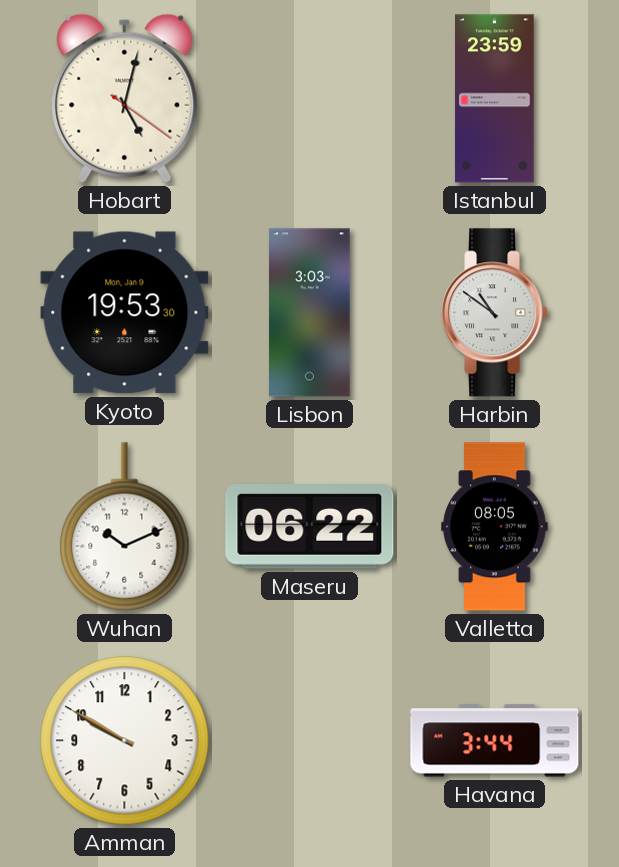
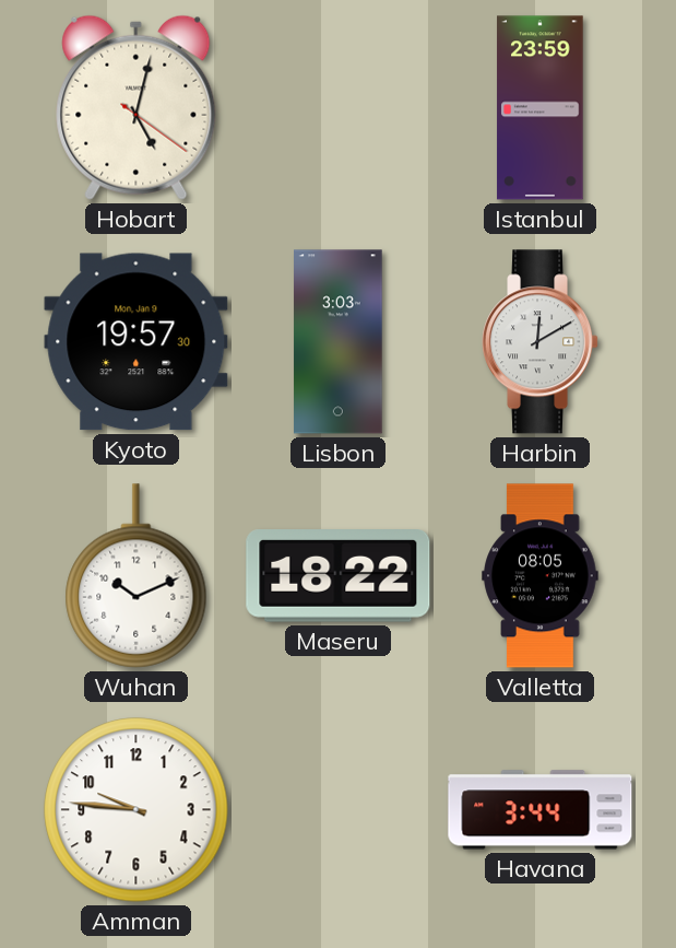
Kyoto: 19:53 -> 19:57 (137, 342)
Harbin: 10:51 -> 12:10 (541, 342)
Maseru: 06:22 -> 18:22 (339, 576)
Amman: 9:50 -> 9:46 (137, 810)
